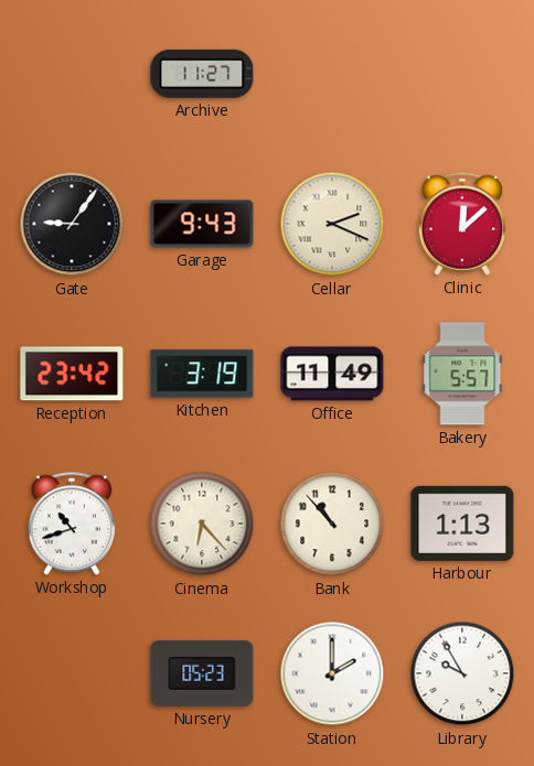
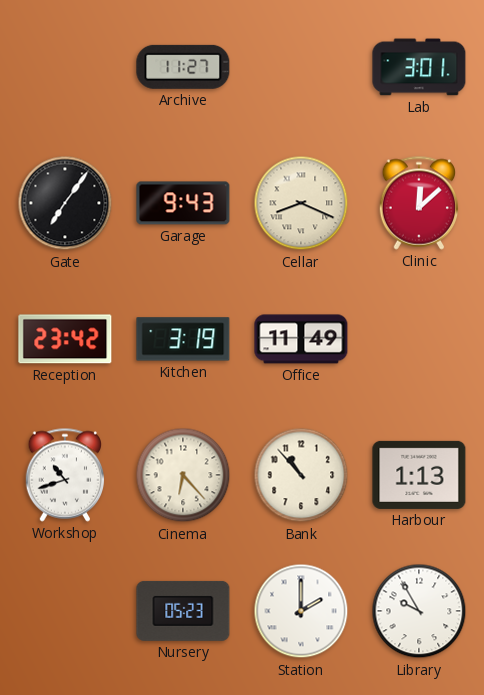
Lab: none -> 3:01 (419, 67)
Gate: 9:06 -> 7:06 (65, 203)
Cellar: 2:19 -> 8:19 (301, 203)
Bakery: 5:57 -> none (462, 374)
